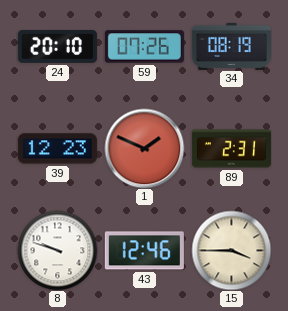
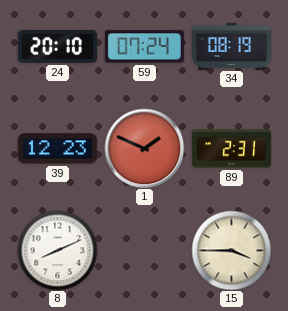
59: 07:26 -> 07:24 (144, 47)
8: 9:48 -> 8:11 (57, 250)
43: 12:46 -> none (144, 251)
